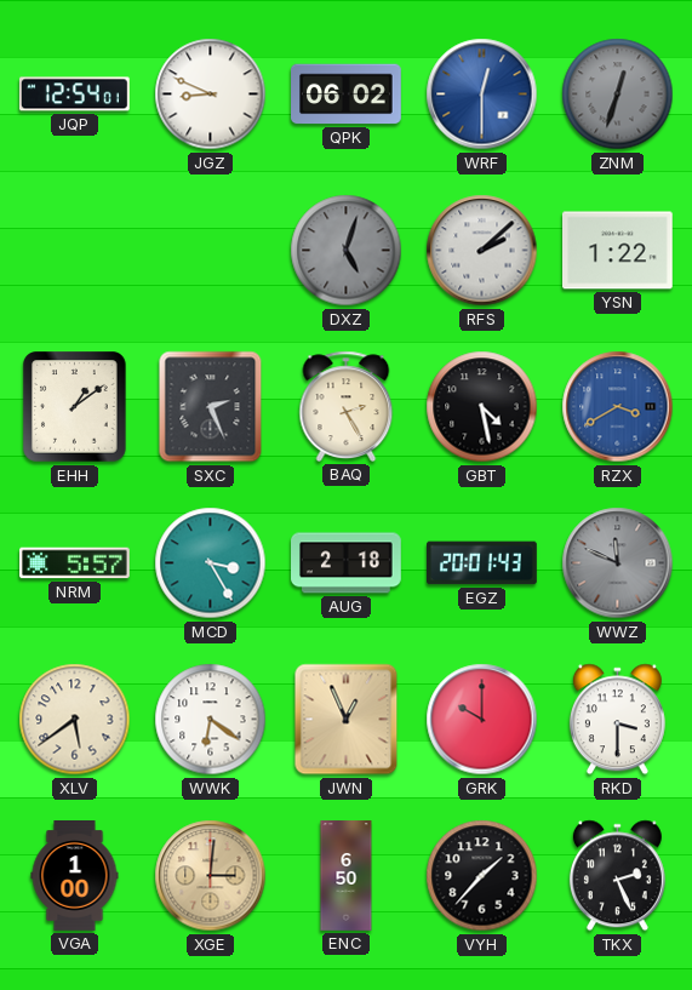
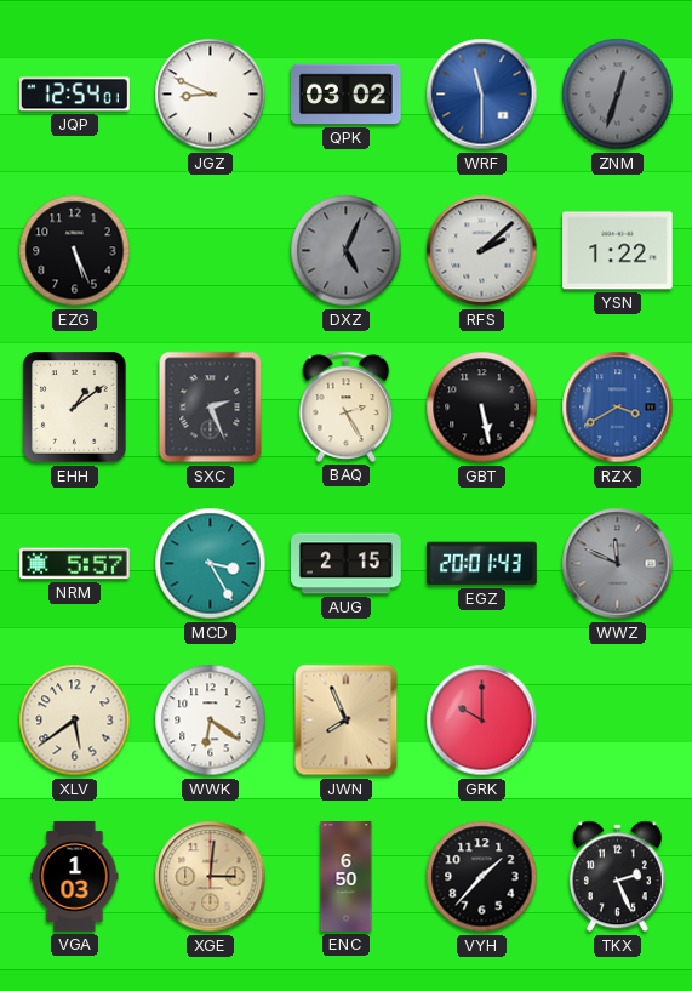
QPK: 06:02 -> 03:02 (347, 95)
WRF: 12:30 -> 11:30 (482, 95)
EZG: none -> 5:26 (75, 251)
DXZ: 5:03 -> 5:04 (347, 251)
GBT: 4:28 -> 5:28 (482, 408)
AUG: 2:18 -> 2:15 (347, 564)
JWN: 12:56 -> 7:56 (347, 721)
RKD: 3:30 -> none (617, 720)
VGA: 1:00 -> 1:03 (75, 877)
